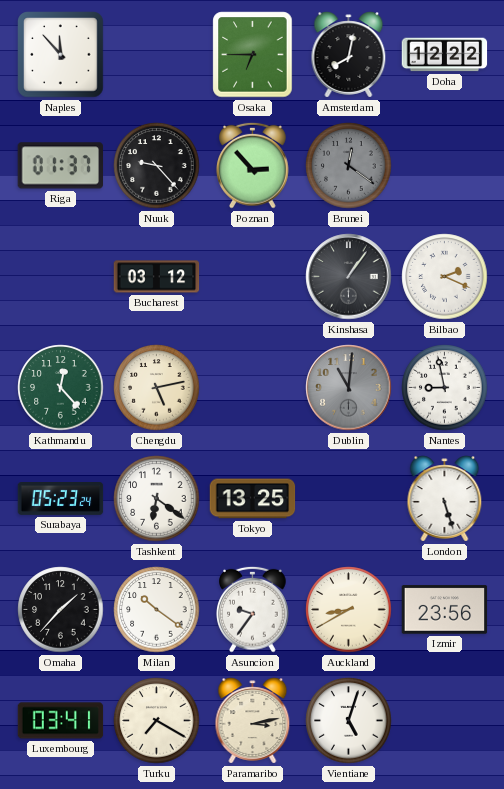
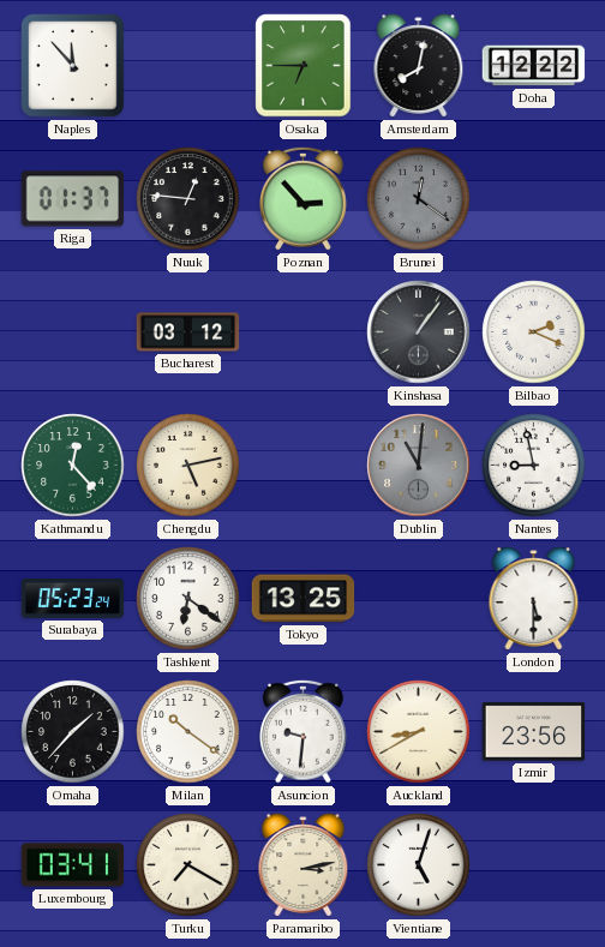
Nuuk: 9:23 -> 12:46 (188, 199)
London: 5:27 -> 5:30 (534, 599)
Asuncion: 9:36 -> 9:31 (304, 731)
